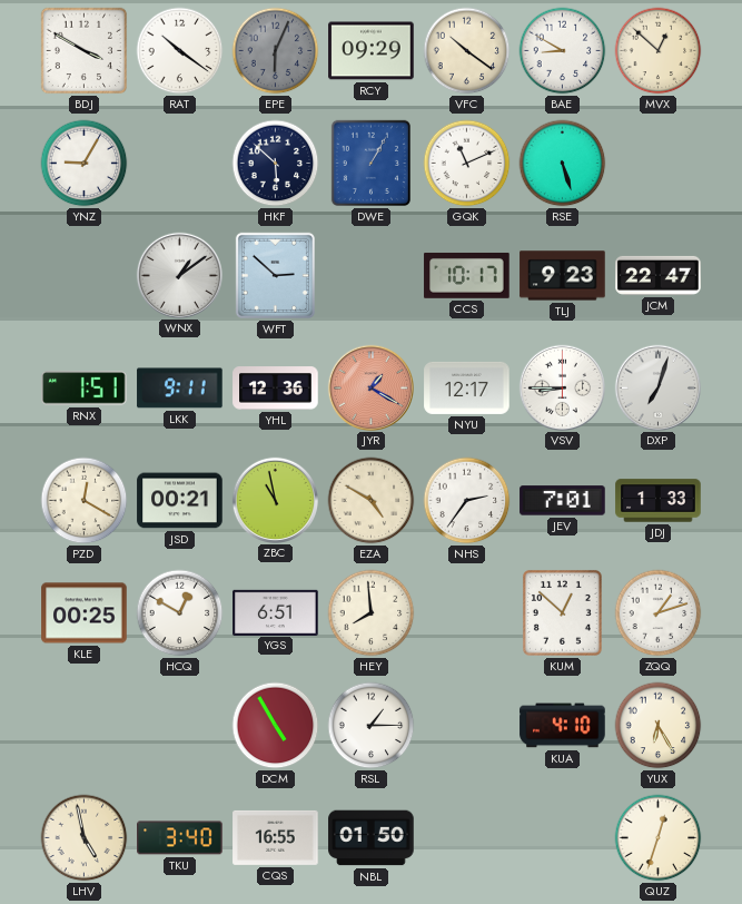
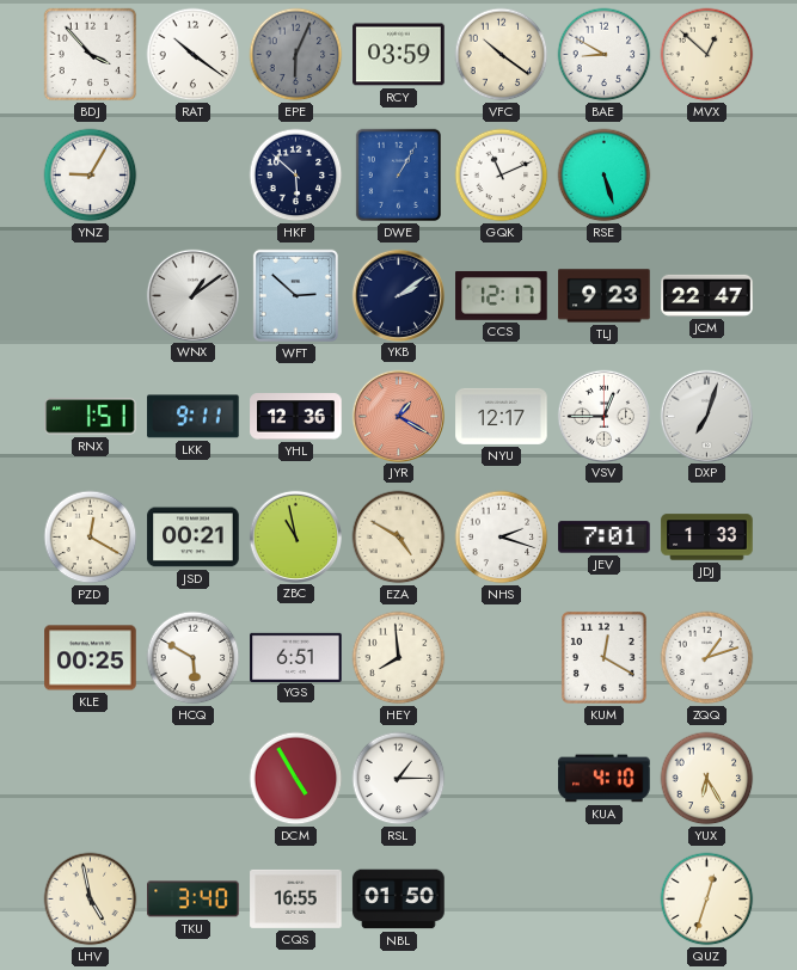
BDJ: 3:50 -> 3:53 (91, 55)
RCY: 09:29 -> 03:59 (399, 55)
YKB: none -> 2:09 (398, 295)
CCS: 10:17 -> 12:17 (502, 295)
VSV: 8:45 -> 12:45 (603, 416)
NHS: 2:36 -> 2:18 (502, 538)
HCQ: 12:50 -> 5:50 (194, 658)
KUM: 12:52 -> 12:20 (603, 657)
